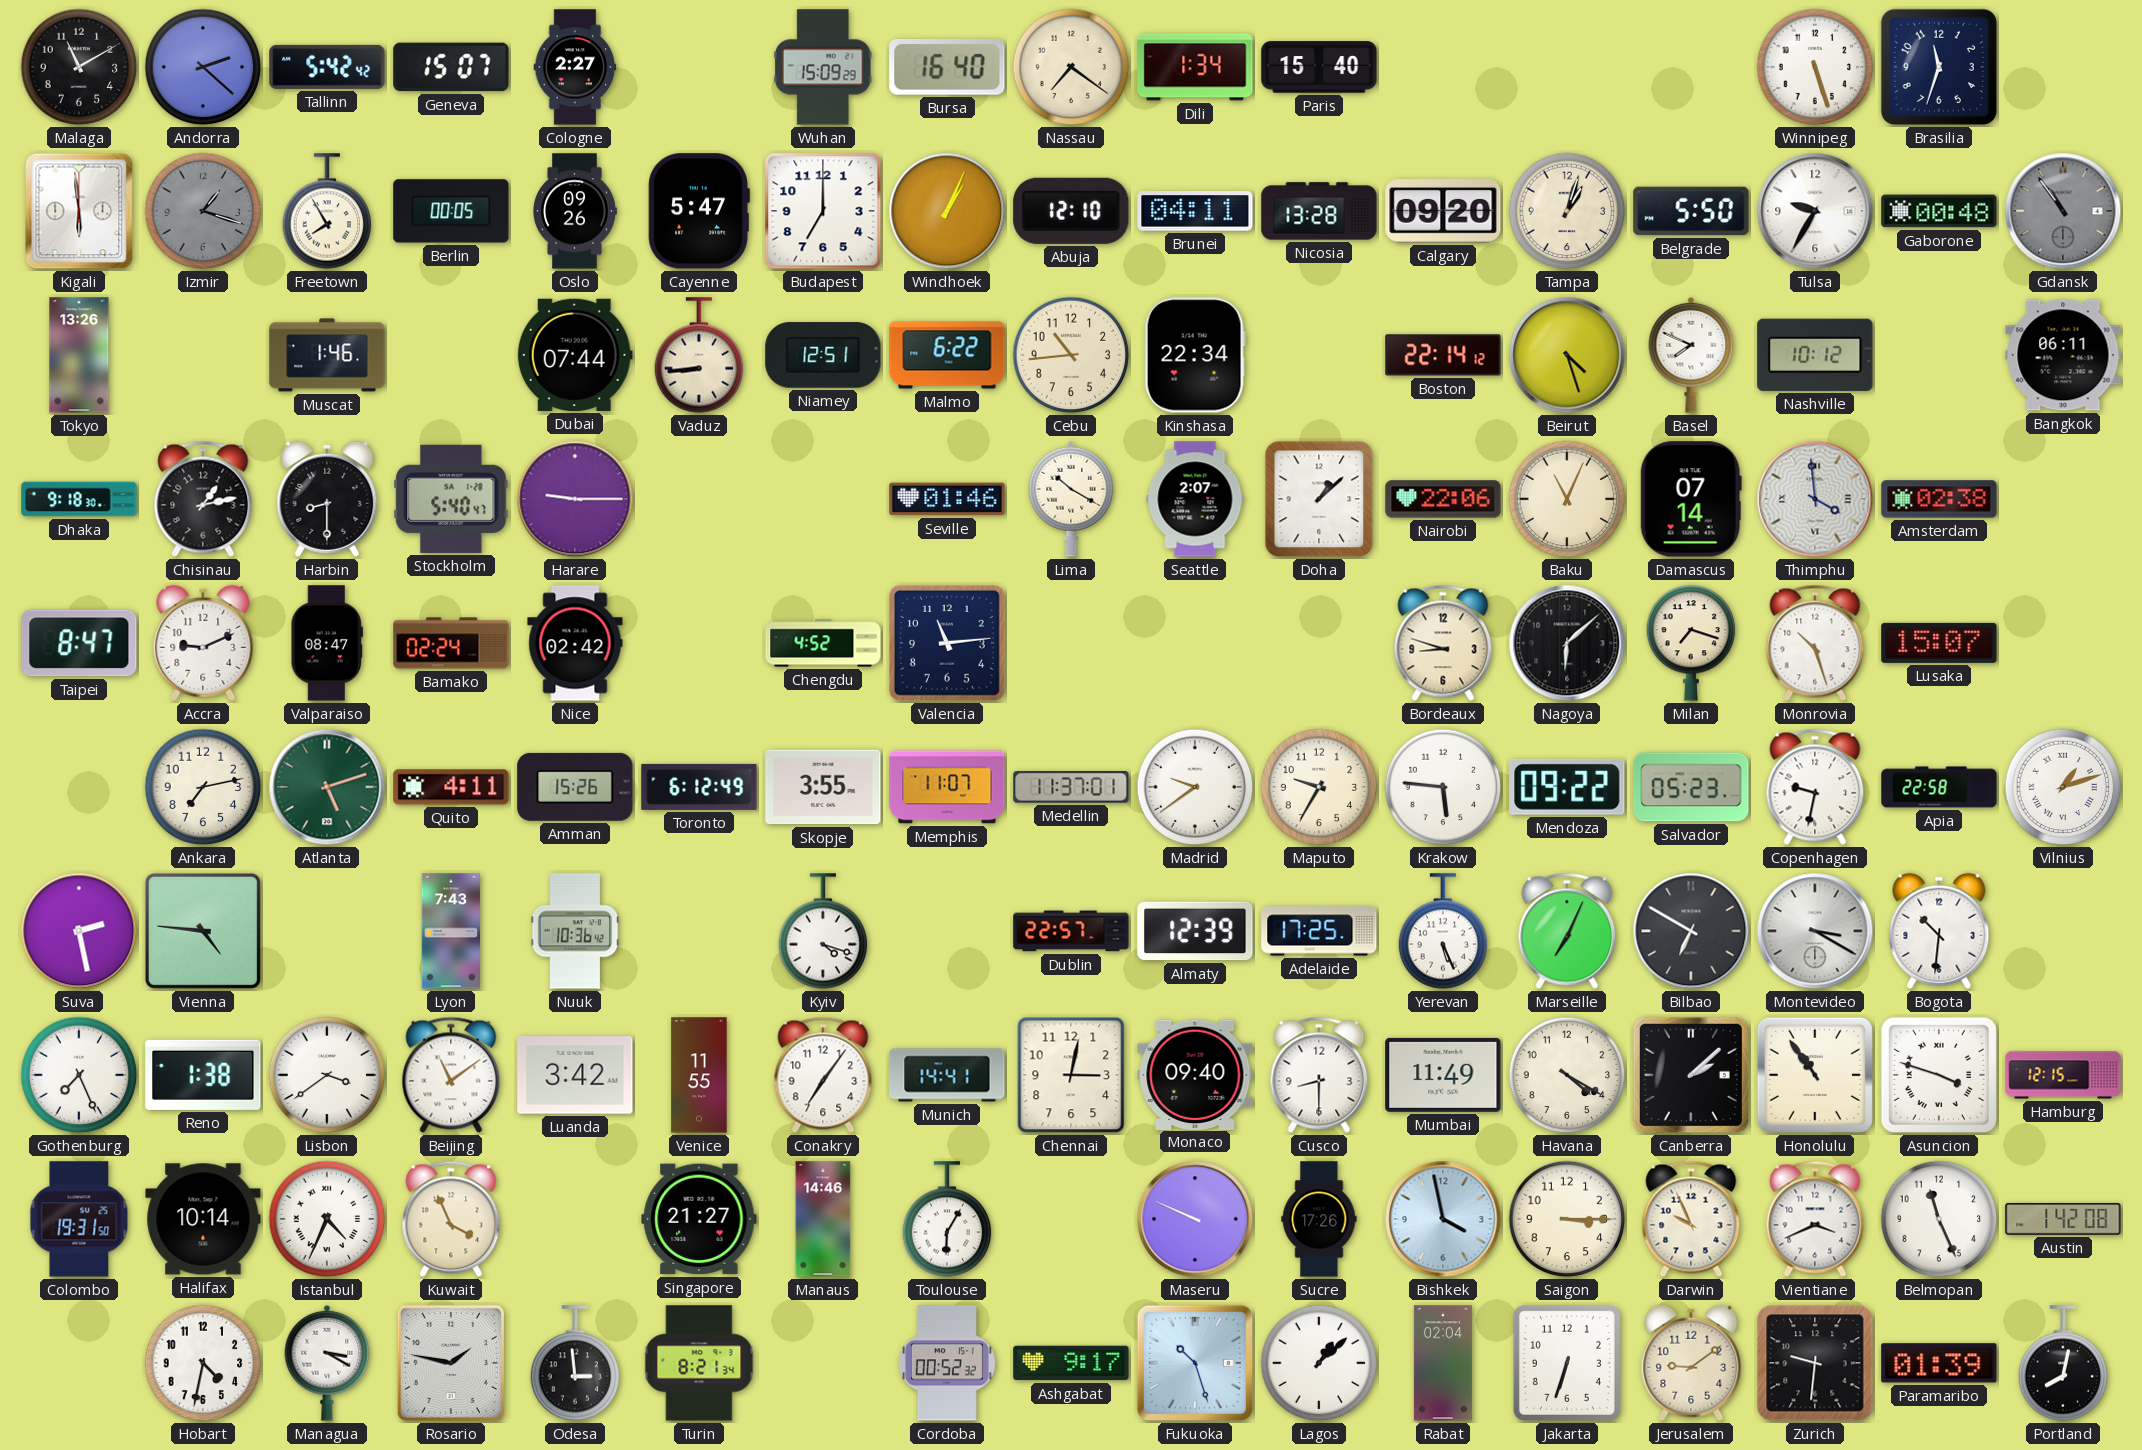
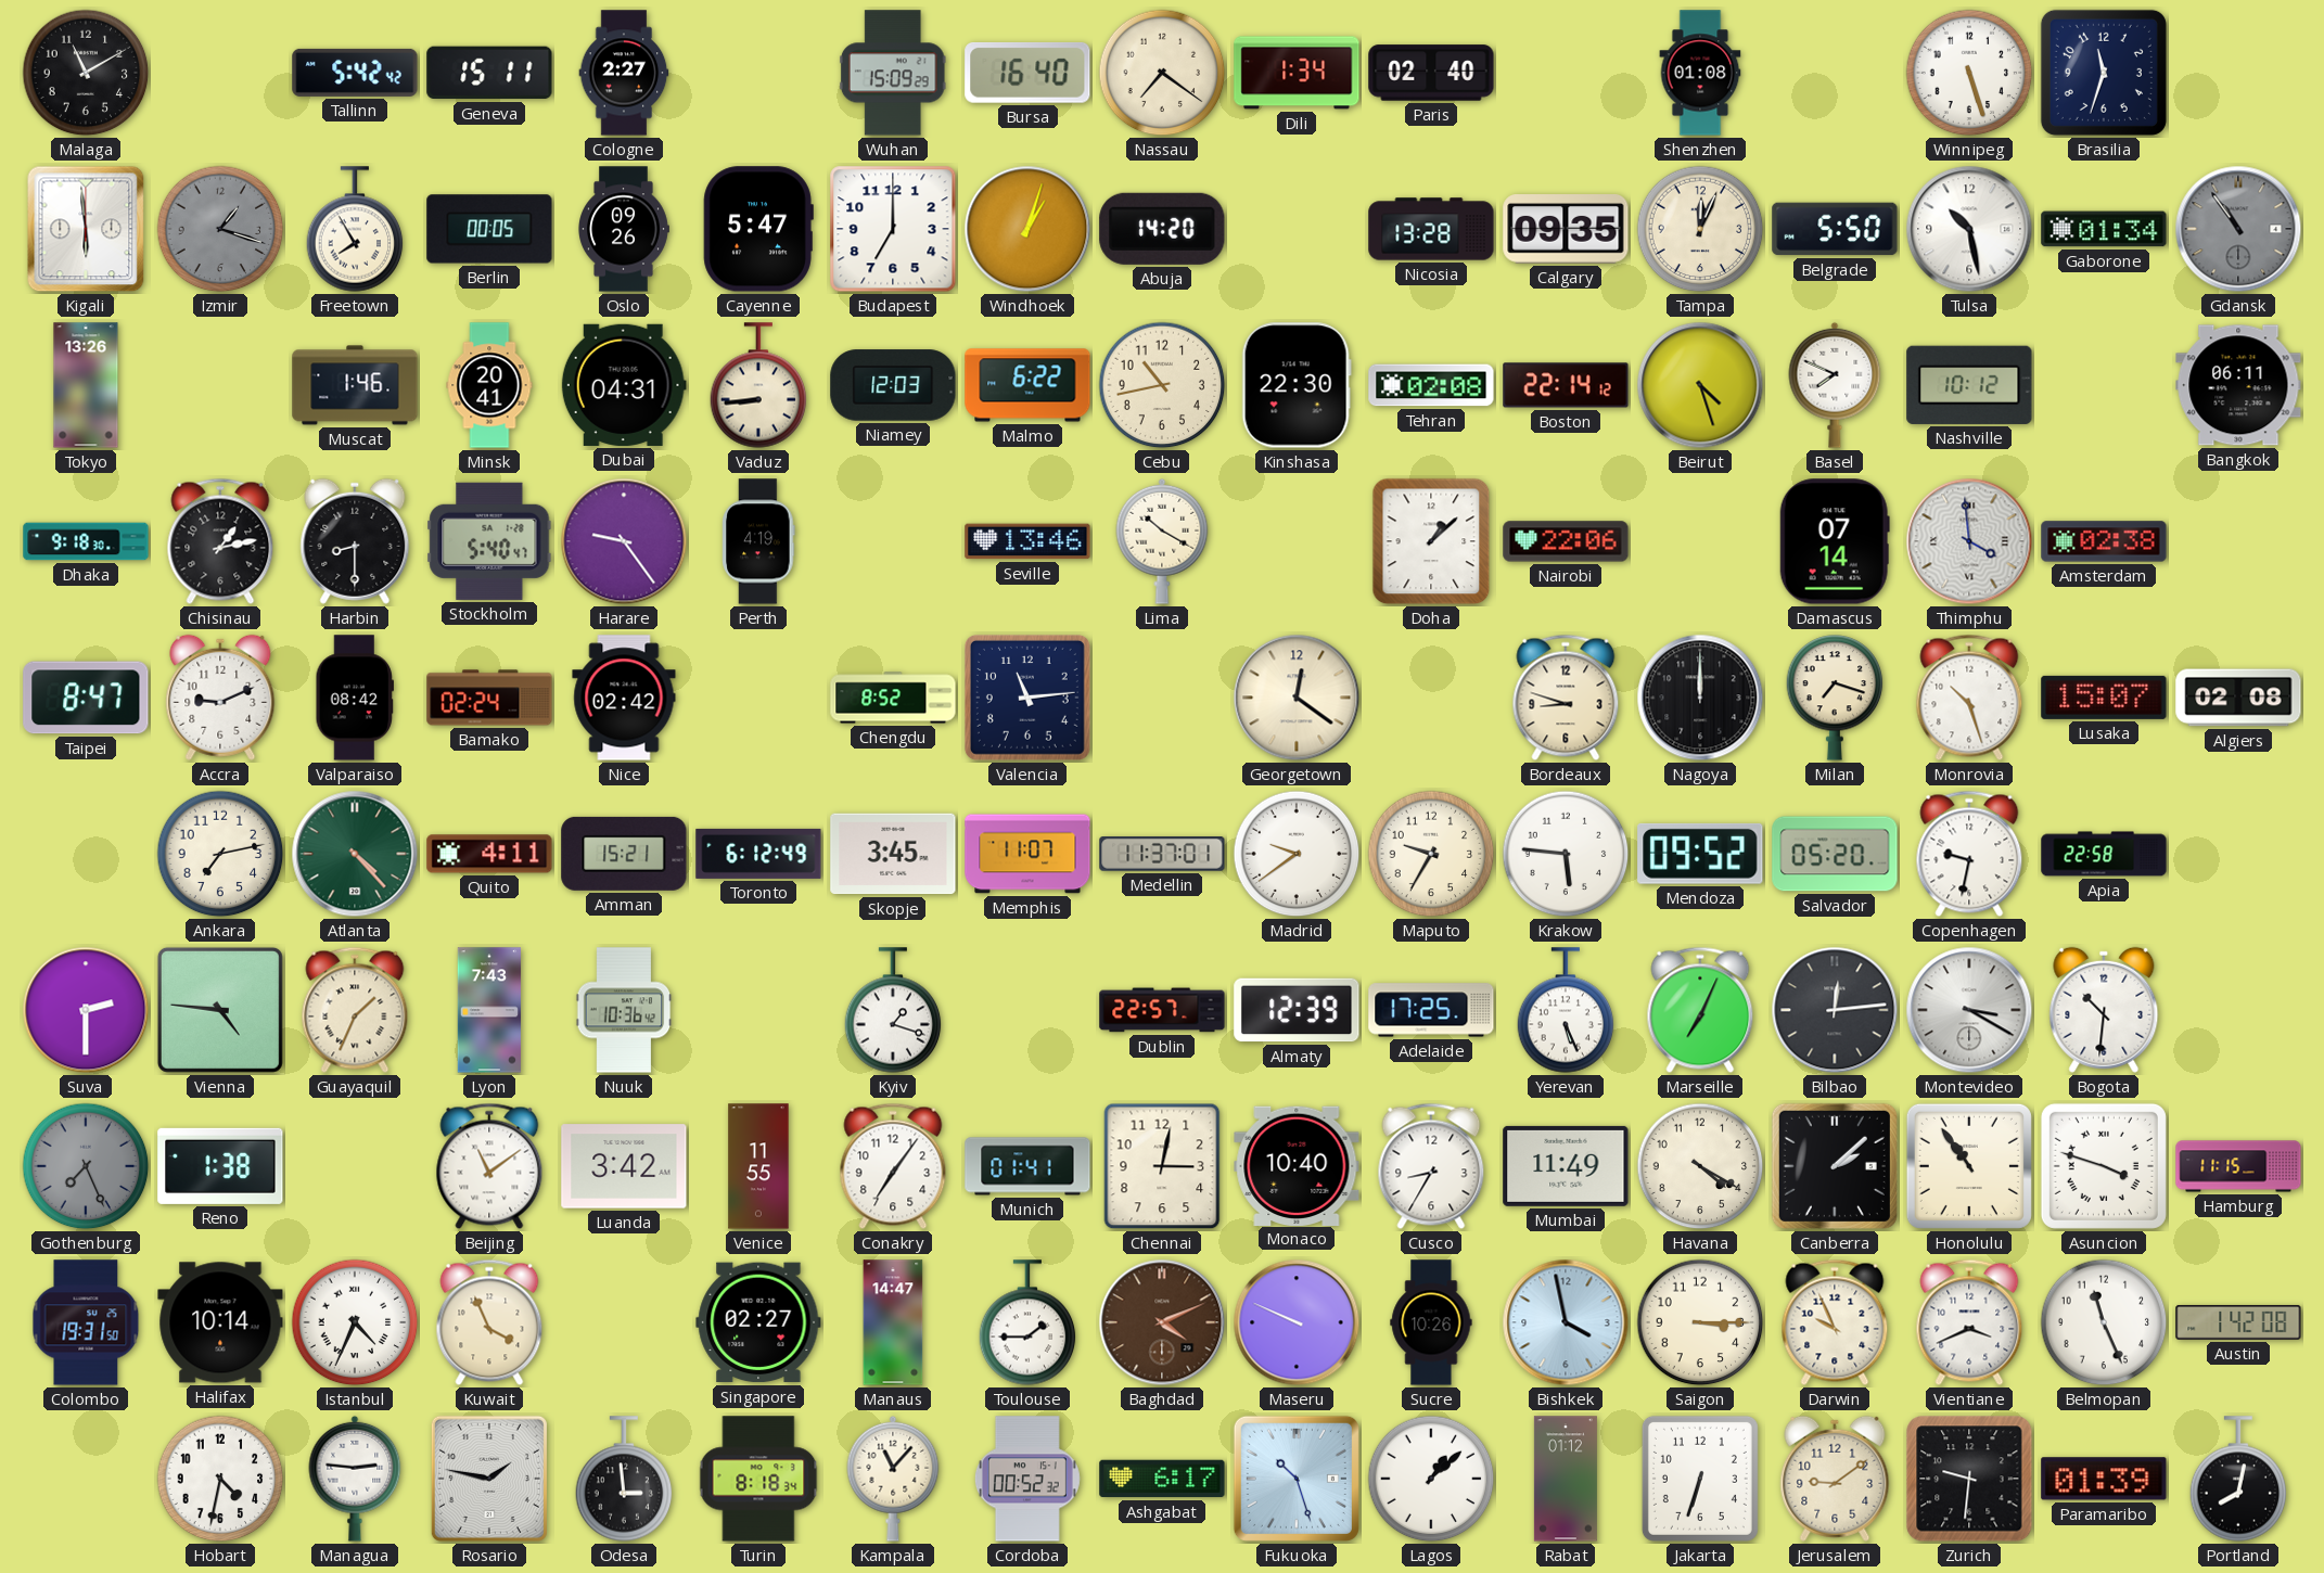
Andorra: 2:22 -> none (203, 67)
Geneva: 15:07 -> 15:11 (489, 73)
Paris: 15:40 -> 02:40 (1431, 73)
Shenzhen: none -> 01:08 (1700, 73)
Windhoek: 1:04 -> 1:03 (1027, 229)
Abuja: 12:10 -> 14:20 (1162, 229)
Brunei: 04:11 -> none (1195, 211)
Calgary: 09:20 -> 09:35 (1566, 230)
Tampa: 1:03 -> 12:04 (1700, 229)
Tulsa: 9:35 -> 10:28 (1969, 229)
Gaborone: 00:48 -> 01:34 (2104, 229)
Minsk: none -> 20:41 (489, 385)
Dubai: 07:44 -> 04:31 (624, 385)
Niamey: 12:51 -> 12:03 (893, 385)
Cebu: 10:44 -> 10:43 (1162, 385)
Kinshasa: 22:34 -> 22:30 (1297, 385)
Tehran: none -> 02:08 (1431, 385)
Harare: 9:15 -> 9:24 (624, 541)
Perth: none -> 4:19 (758, 541)
Seville: 01:46 -> 13:46 (1027, 541)
Seattle: 2:07 -> none (1195, 499)
Baku: 11:04 -> none (1567, 499)
Valparaiso: 08:47 -> 08:42 (354, 698)
Chengdu: 4:52 -> 8:52 (893, 698)
Georgetown: none -> 12:21 (1297, 698)
Nagoya: 6:08 -> 12:00 (1700, 698)
Algiers: none -> 02:08 (2238, 698)
Atlanta: 5:12 -> 4:23 (355, 854)
Amman: 15:26 -> 15:21 (624, 854)
Skopje: 3:55 -> 3:45 (893, 854)
Mendoza: 09:22 -> 09:52 (1700, 854)
Salvador: 05:23 -> 05:20 (1835, 854)
Vilnius: 1:12 -> none (2063, 787)
Suva: 2:28 -> 2:30 (86, 1010)
Guayaquil: none -> 1:34 (355, 1010)
Kyiv: 4:18 -> 1:18 (893, 1010)
Bilbao: 6:50 -> 12:14 (1835, 1010)
Gothenburg dial: white -> grey (86, 1166)
Lisbon: 3:39 -> none (327, 1075)
Munich: 14:41 -> 01:41 (1027, 1166)
Monaco: 09:40 -> 10:40 (1297, 1165)
Cusco: 8:30 -> 8:35 (1431, 1166)
Hamburg: 12:15 -> 11:15 (2238, 1166)
Singapore: 21:27 -> 02:27 (758, 1322)
Manaus: 14:46 -> 14:47 (893, 1322)
Toulouse: 6:05 -> 1:45 (1027, 1322)
Baghdad: none -> 4:11 (1162, 1322)
Sucre: 17:26 -> 10:26 (1431, 1322)
Managua: 3:20 -> 2:46 (355, 1479)
Turin: 8:21 -> 8:18 (758, 1479)
Kampala: none -> 11:07 (893, 1479)
Ashgabat: 9:17 -> 6:17 (1162, 1479)
Rabat: 02:04 -> 01:12 (1566, 1479)
